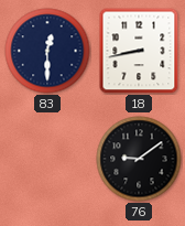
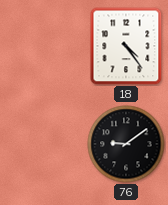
83: 12:30 -> none (47, 51)
18: 8:43 -> 4:24 (126, 46)
